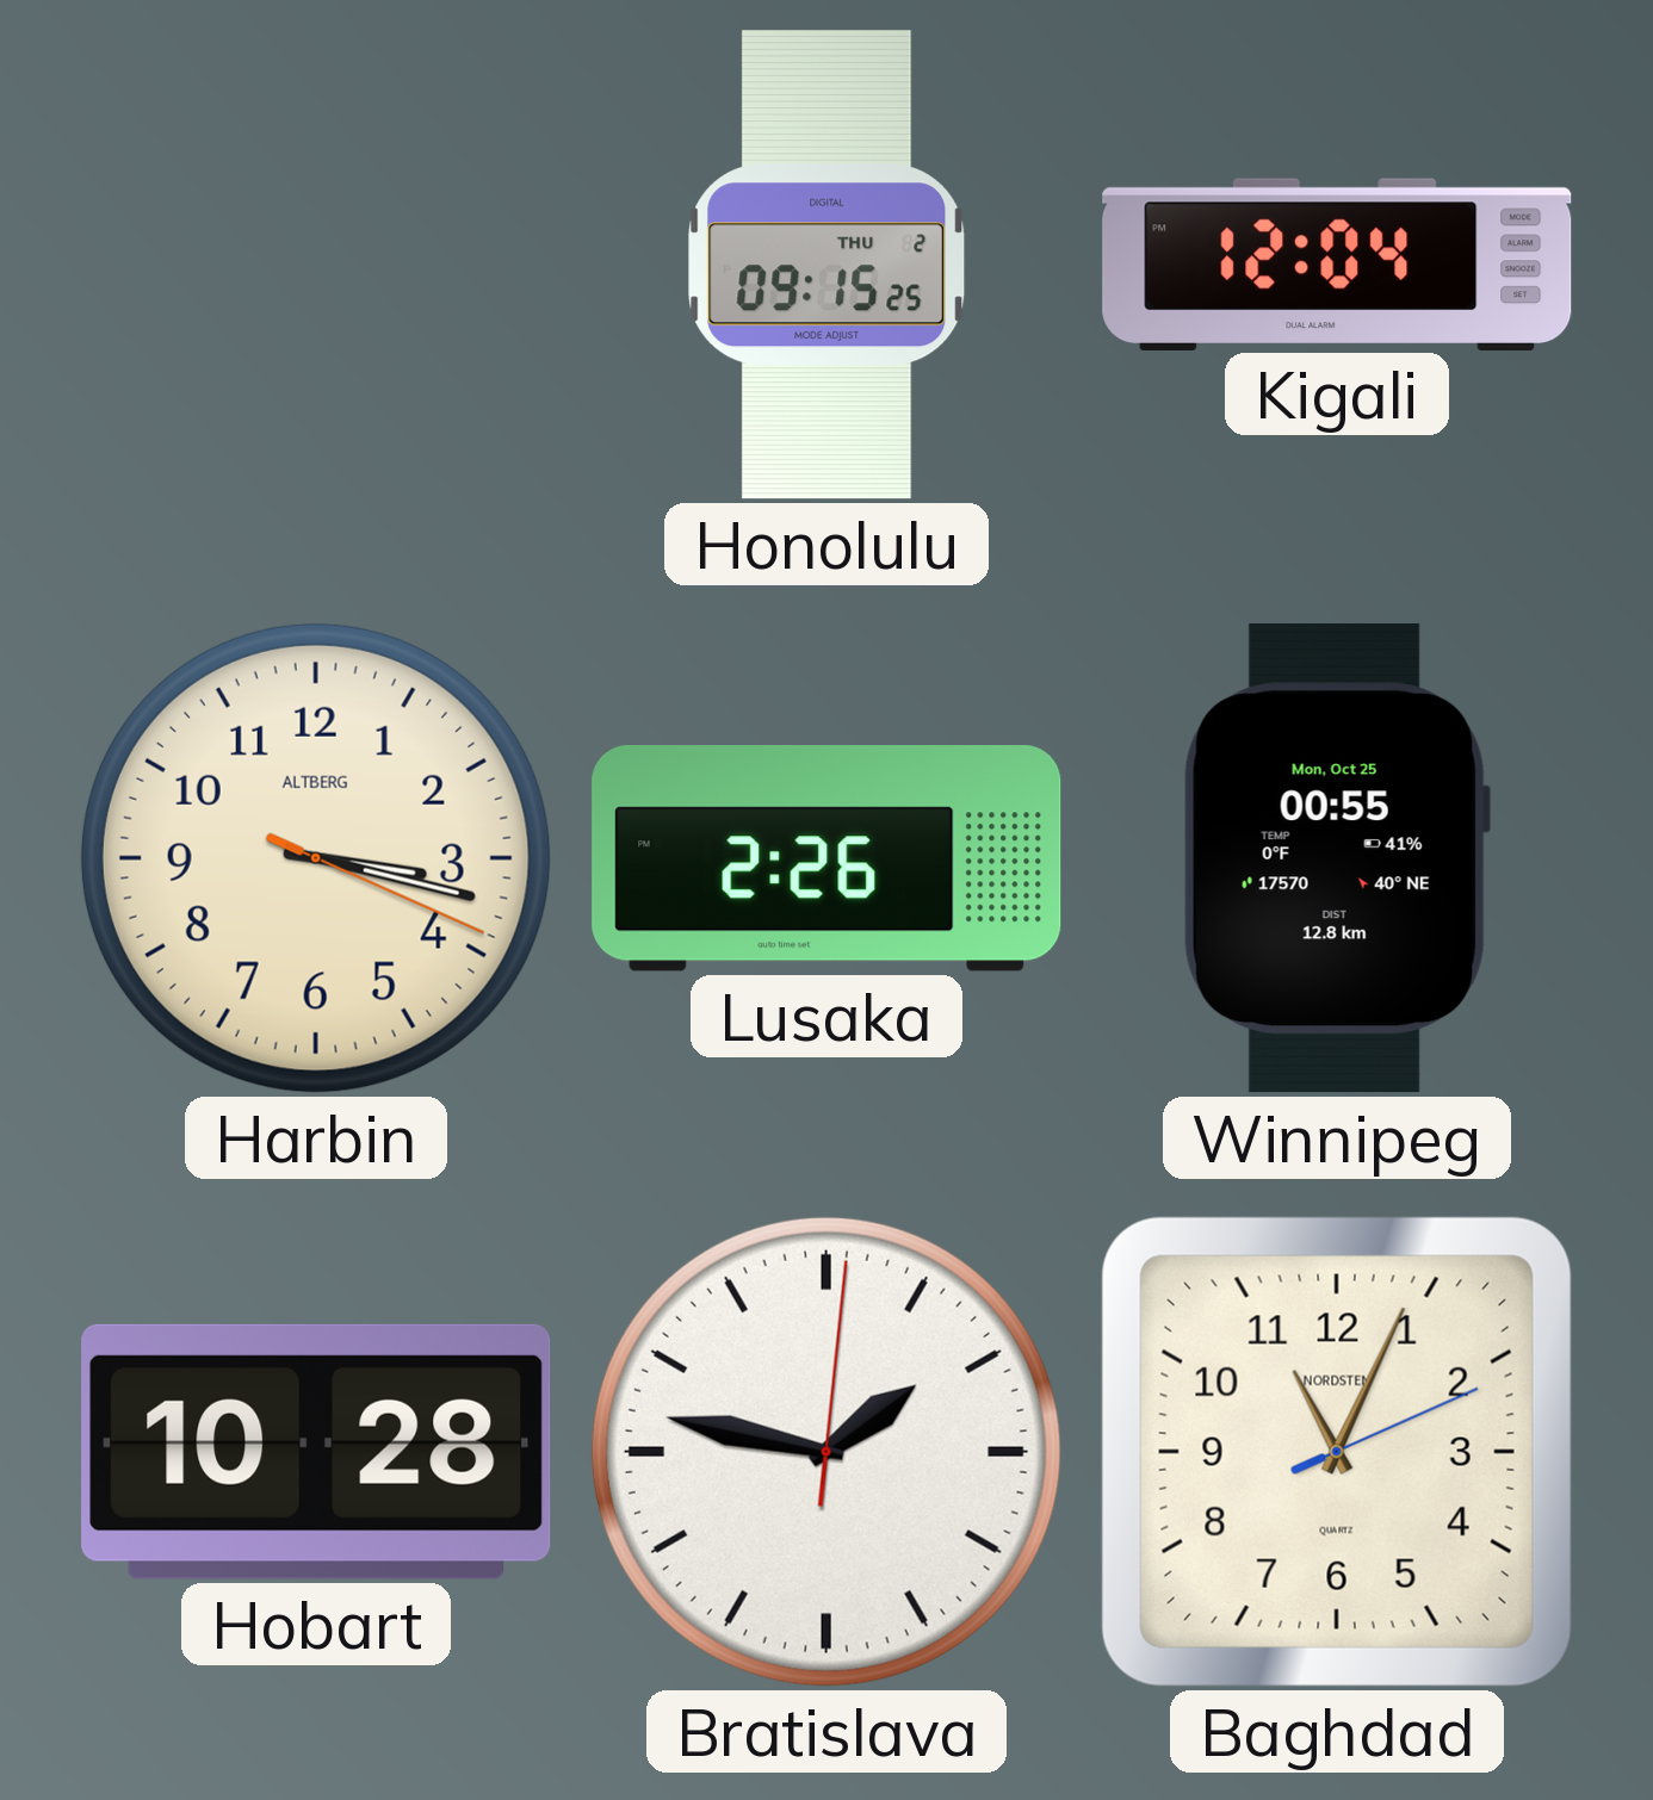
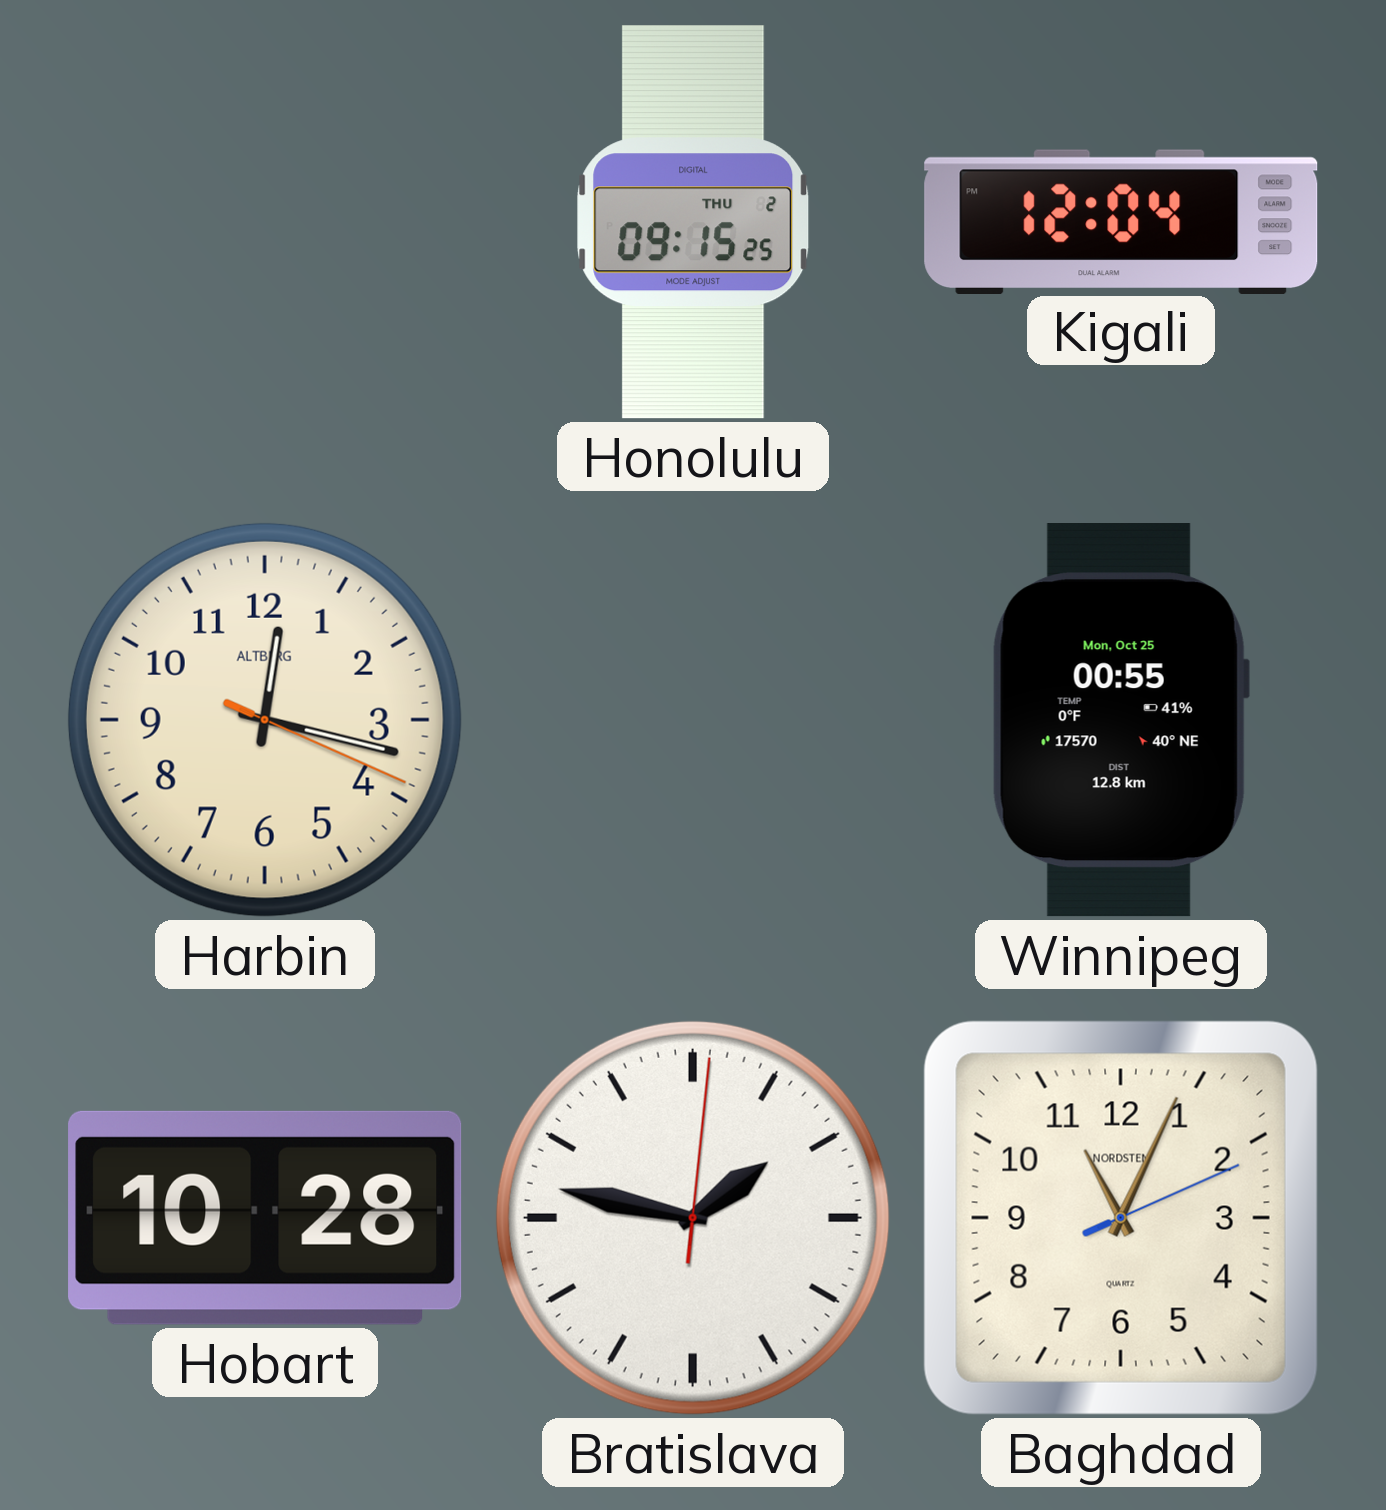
Harbin: 3:17 -> 12:17 (265, 720)
Lusaka: 2:26 -> none (827, 859)
